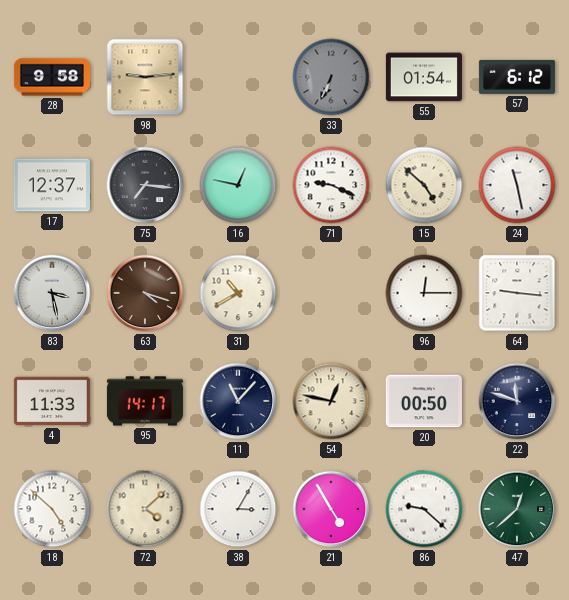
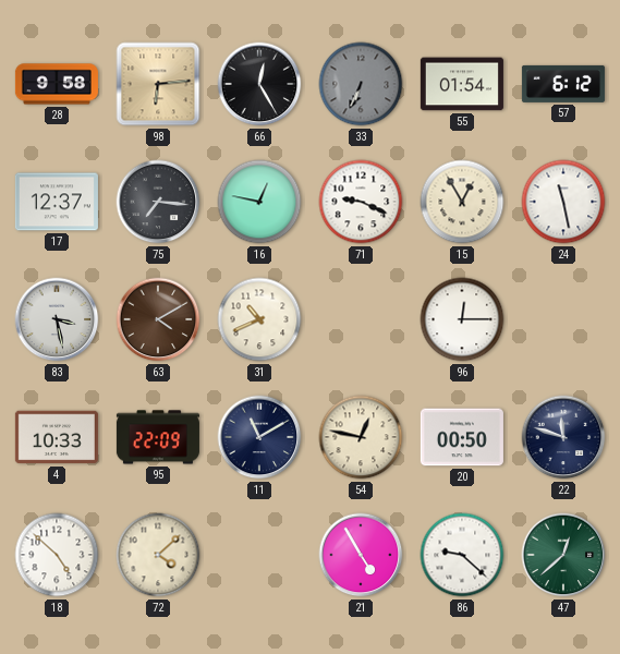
98: 9:14 -> 6:14 (158, 84)
66: none -> 12:25 (259, 84)
15: 4:52 -> 12:55 (462, 202)
63: 4:18 -> 4:10 (158, 319)
31: 10:40 -> 10:41 (259, 319)
64: 9:16 -> none (517, 293)
4: 11:33 -> 10:33 (57, 437)
95: 14:17 -> 22:09 (158, 437)
11: 11:07 -> 11:10 (259, 437)
38: 3:05 -> none (238, 509)
